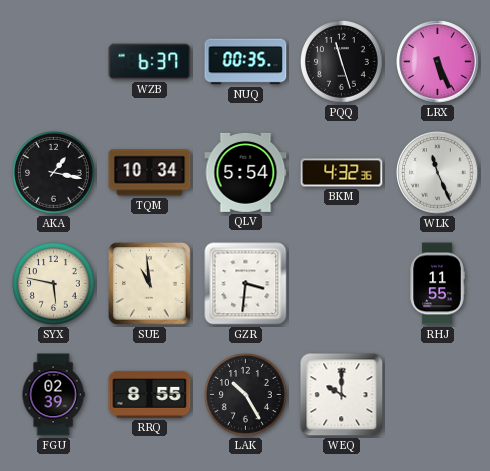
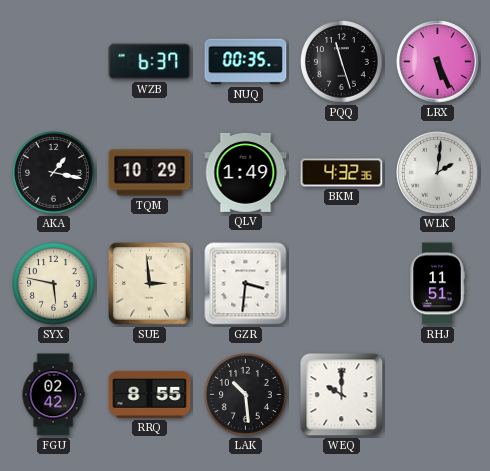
TQM: 10:34 -> 10:29 (150, 173)
QLV: 5:54 -> 1:49 (246, 172)
WLK: 11:26 -> 2:01 (438, 173)
SUE: 10:59 -> 2:59 (150, 284)
RHJ: 11:55 -> 11:51 (437, 284)
FGU: 02:39 -> 02:42 (53, 395)
LAK: 10:25 -> 10:29 (246, 395)
